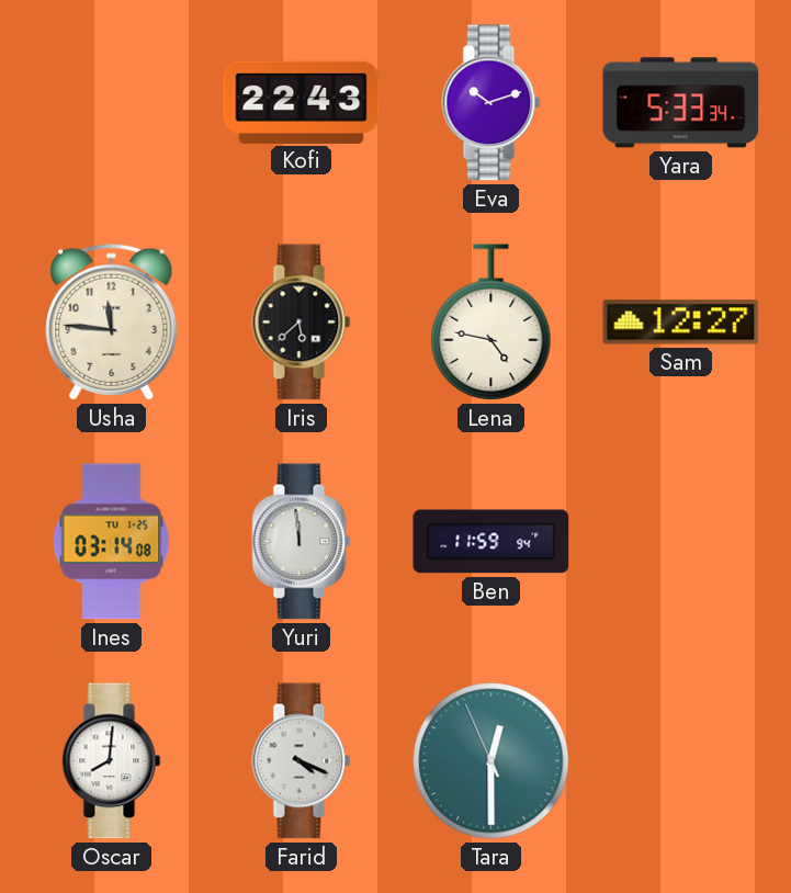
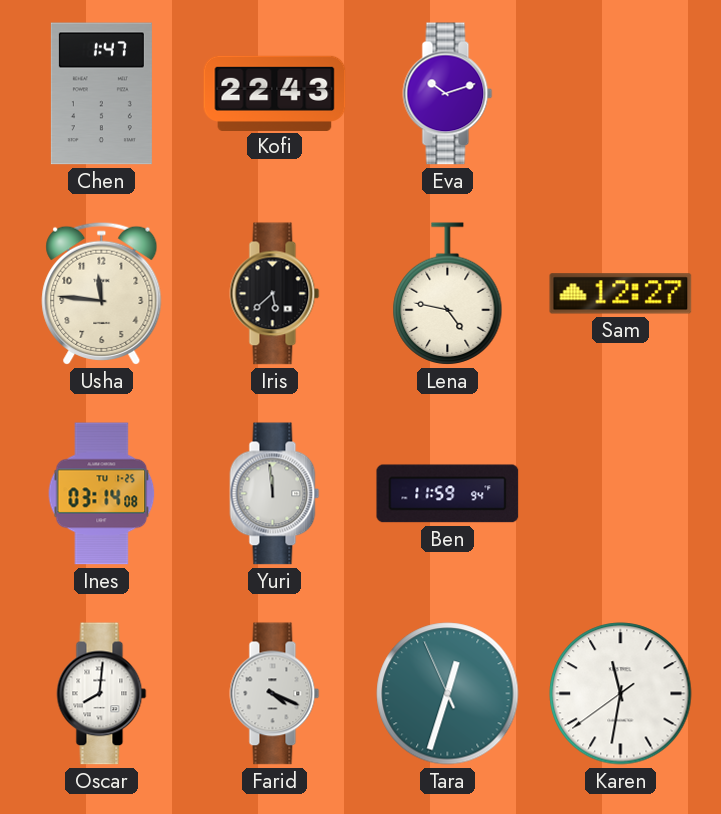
Chen: none -> 1:47 (101, 94)
Yara: 5:33 -> none (681, 103)
Tara: 12:29 -> 12:32 (448, 694)
Karen: none -> 11:31 (621, 694)
